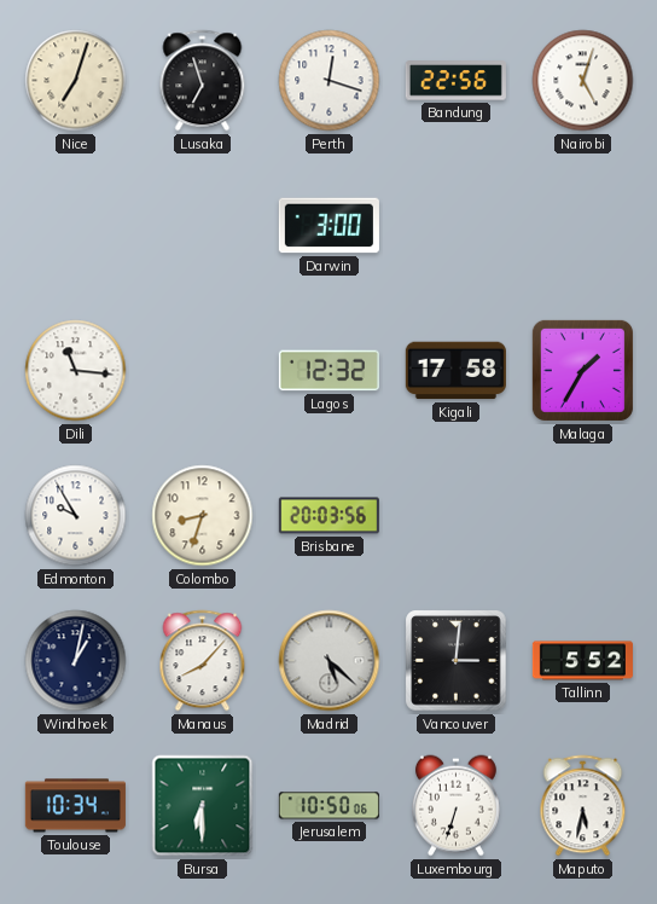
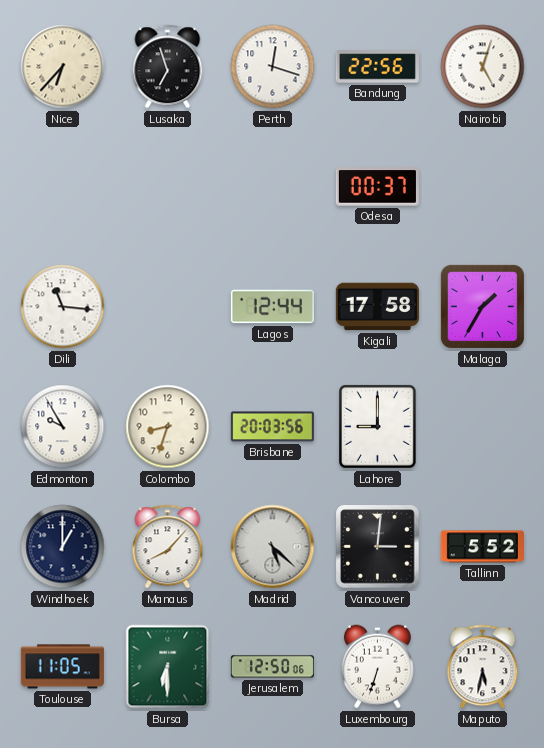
Nice: 7:03 -> 6:37 (63, 67)
Darwin: 3:00 -> none (328, 226)
Odesa: none -> 00:37 (377, 187)
Lagos: 12:32 -> 12:44 (272, 307)
Lahore: none -> 9:00 (378, 427)
Windhoek: 1:02 -> 1:00 (63, 547)
Toulouse: 10:34 -> 11:05 (62, 667)
Jerusalem: 10:50 -> 12:50 (272, 667)
